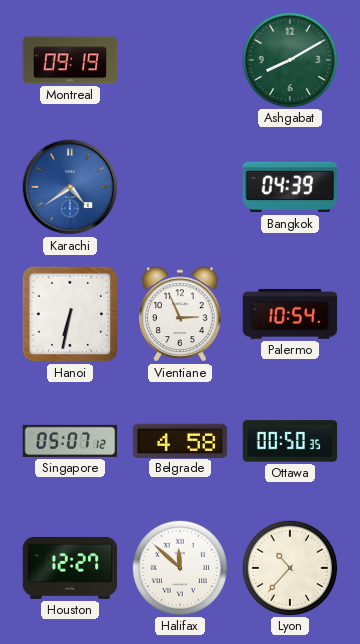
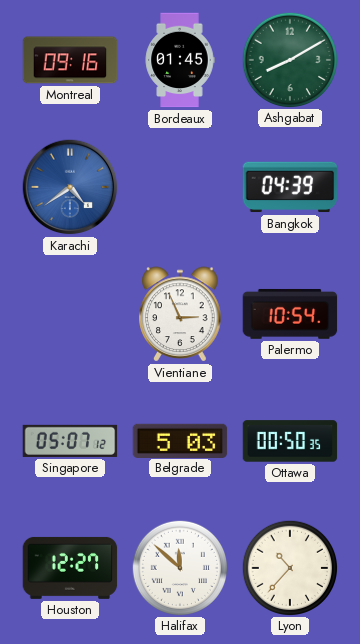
Montreal: 09:19 -> 09:16 (70, 60)
Bordeaux: none -> 01:45 (180, 60)
Hanoi: 6:32 -> none (70, 314)
Belgrade: 4:58 -> 5:03 (180, 440)
